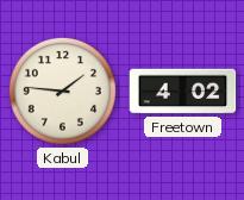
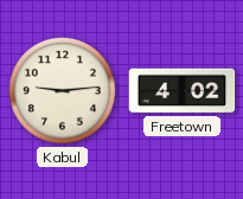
Kabul: 1:46 -> 9:14 (62, 90)
